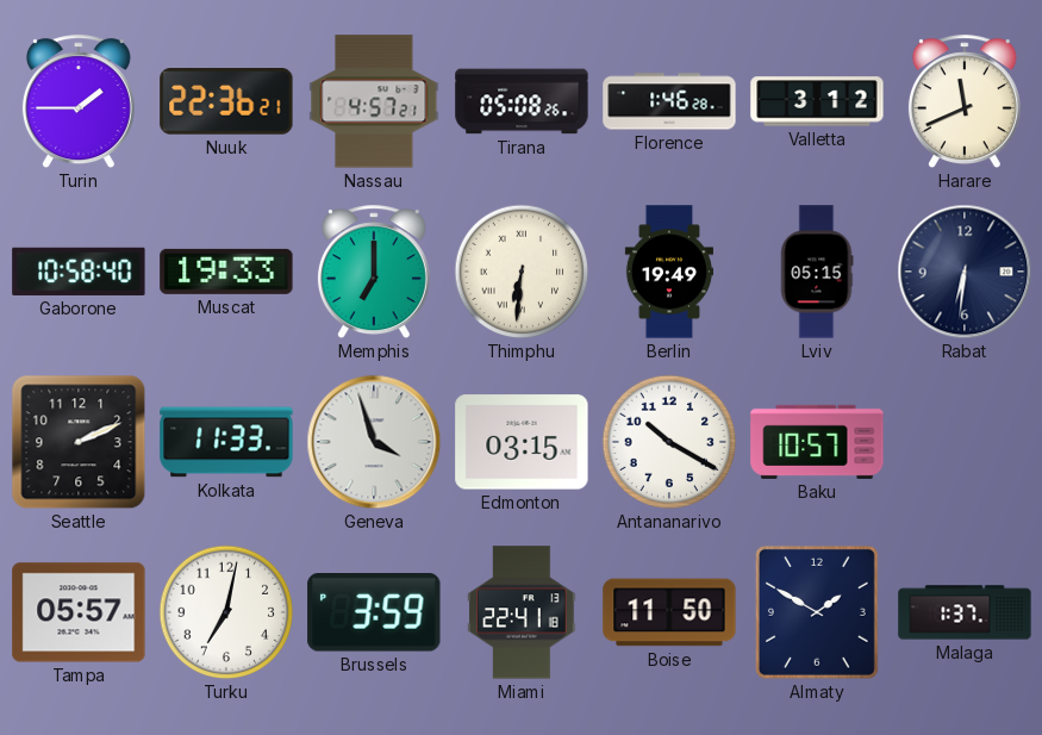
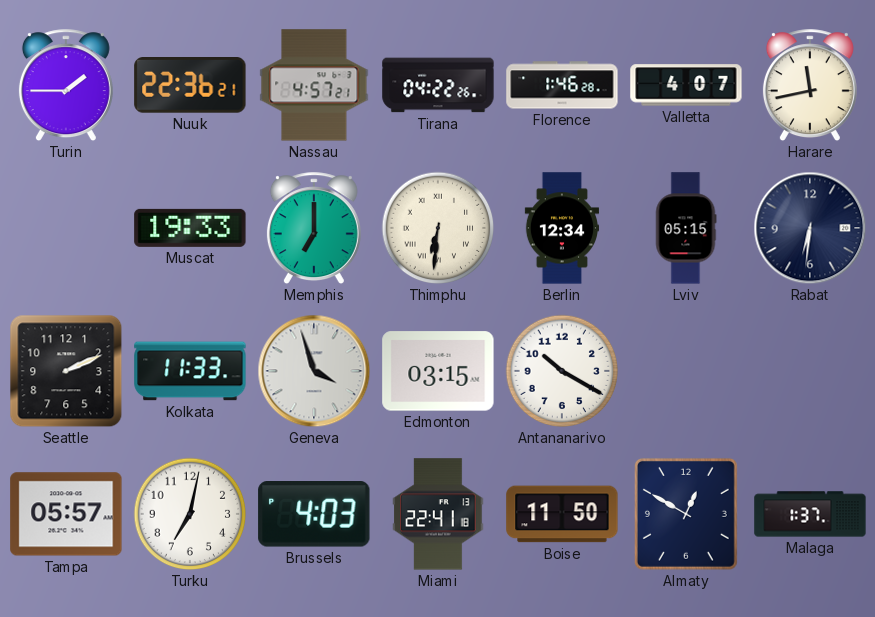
Tirana: 05:08 -> 04:22 (438, 85)
Valletta: 3:12 -> 4:07 (686, 85)
Harare: 11:41 -> 11:43 (810, 86)
Gaborone: 10:58 -> none (79, 272)
Berlin: 19:49 -> 12:34 (561, 228)
Baku: 10:57 -> none (817, 442)
Brussels: 3:59 -> 4:03 (314, 515)
Almaty: 1:50 -> 12:50 (686, 514)
